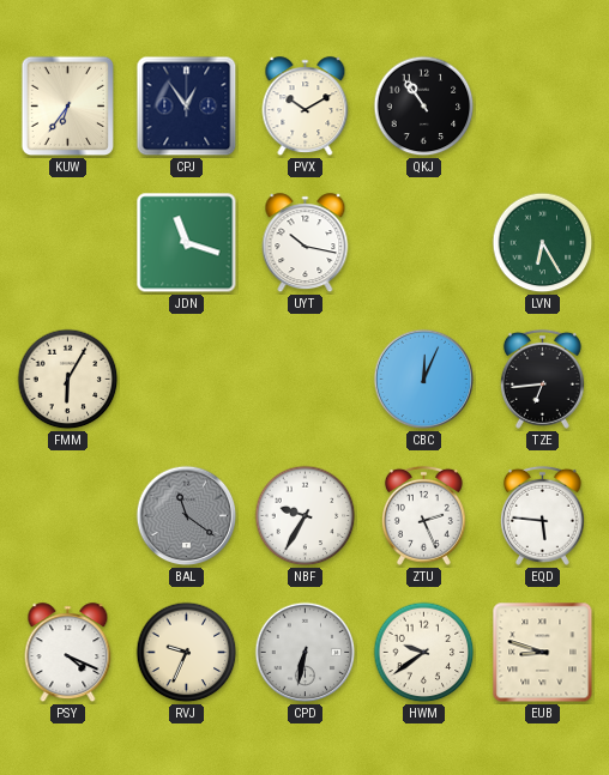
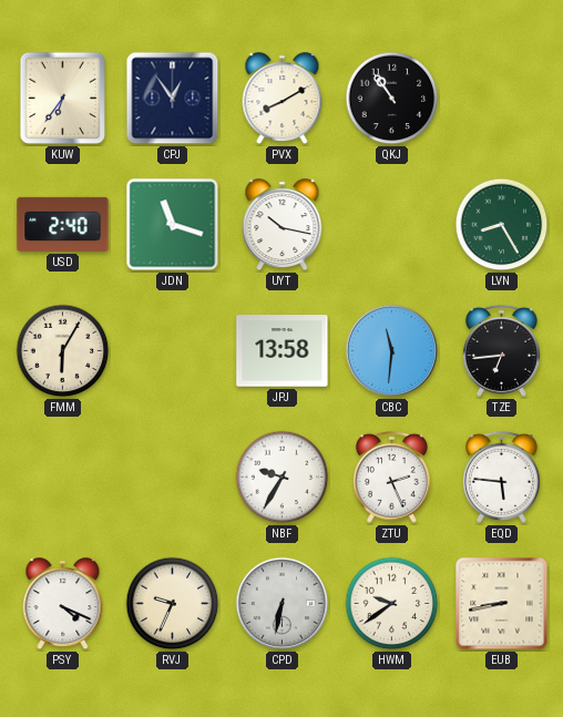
PVX: 10:10 -> 8:10 (283, 99)
USD: none -> 2:40 (63, 224)
LVN: 6:25 -> 8:25 (502, 225)
JPJ: none -> 13:58 (283, 351)
CBC: 12:04 -> 11:31 (392, 351)
BAL: 11:21 -> none (187, 516)
EUB: 8:48 -> 8:43 (502, 604)
